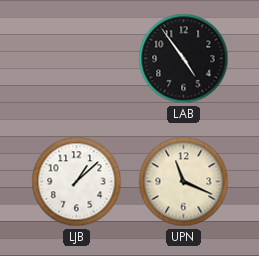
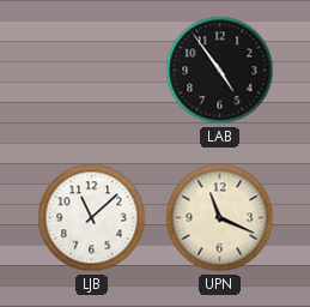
LJB: 1:08 -> 11:08 (92, 218)
